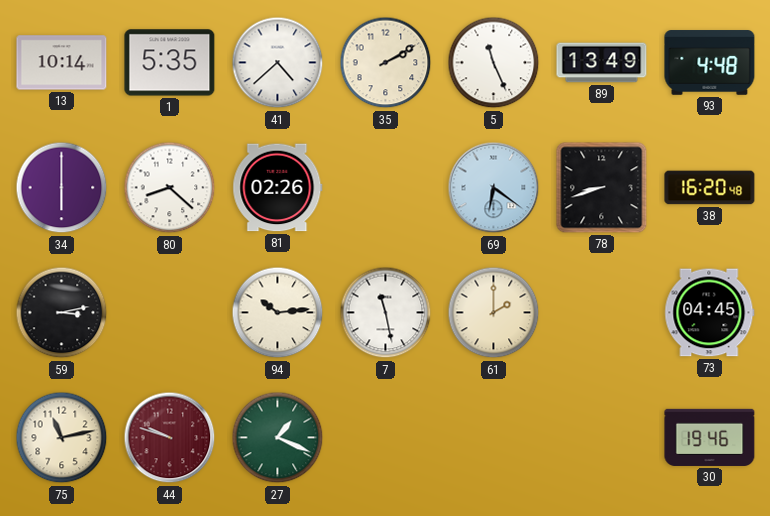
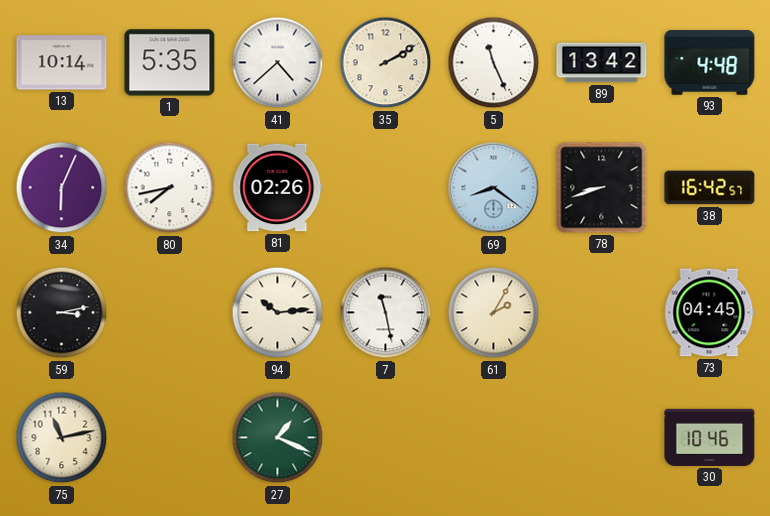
89: 13:49 -> 13:42 (602, 63)
34: 6:00 -> 6:04 (62, 188)
80: 8:22 -> 7:43 (170, 188)
69: 6:21 -> 8:21 (494, 188)
38: 16:20 -> 16:42 (710, 188)
61: 2:00 -> 2:05 (494, 313)
44: 9:48 -> none (170, 438)
30: 19:46 -> 10:46 (710, 437)
